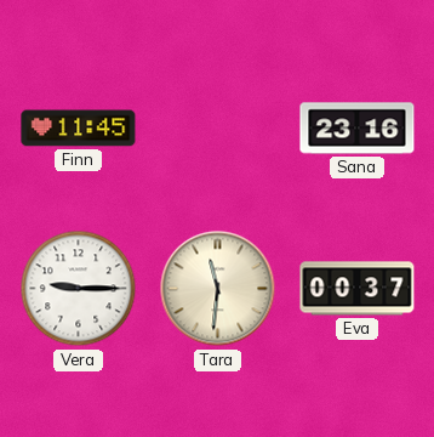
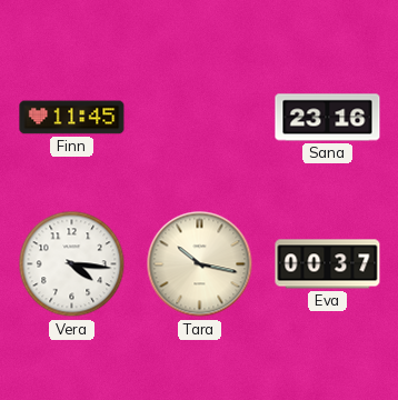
Vera: 9:15 -> 4:16 (72, 264)
Tara: 11:31 -> 10:17 (200, 264)
